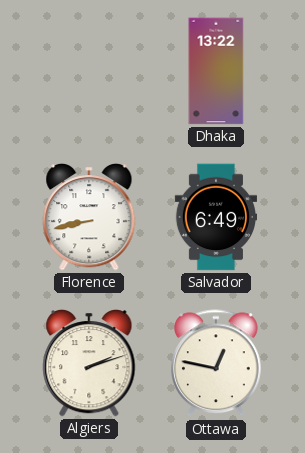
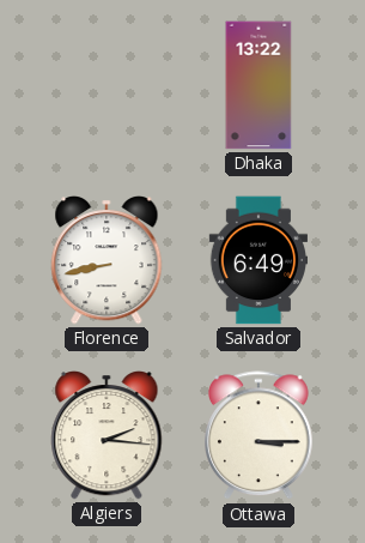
Algiers: 2:12 -> 2:16 (107, 436)
Ottawa: 12:47 -> 3:15 (260, 436)
